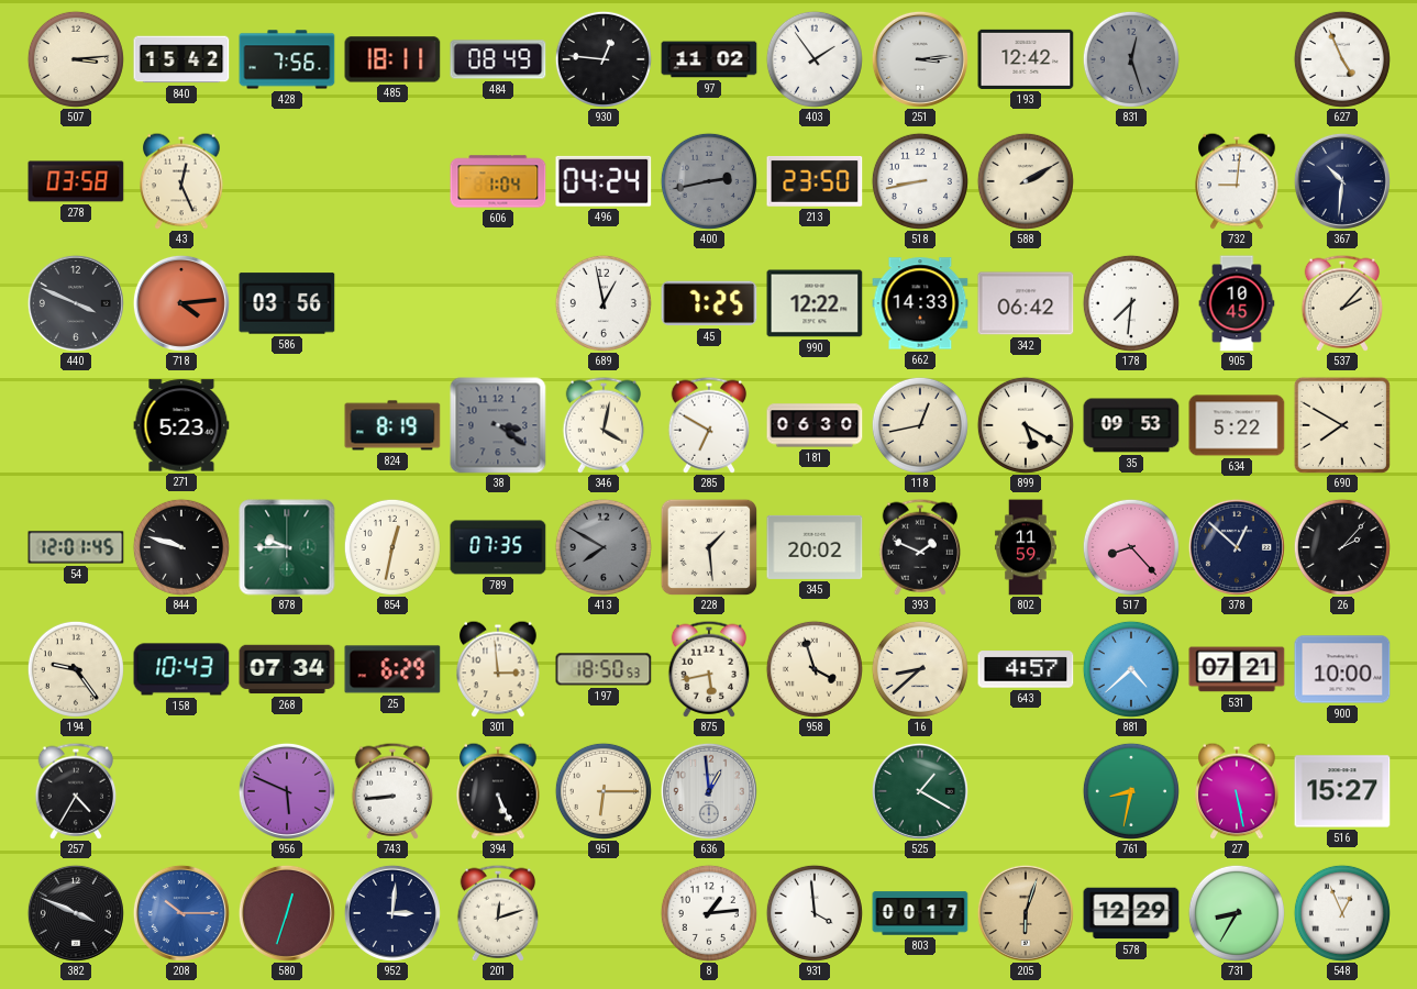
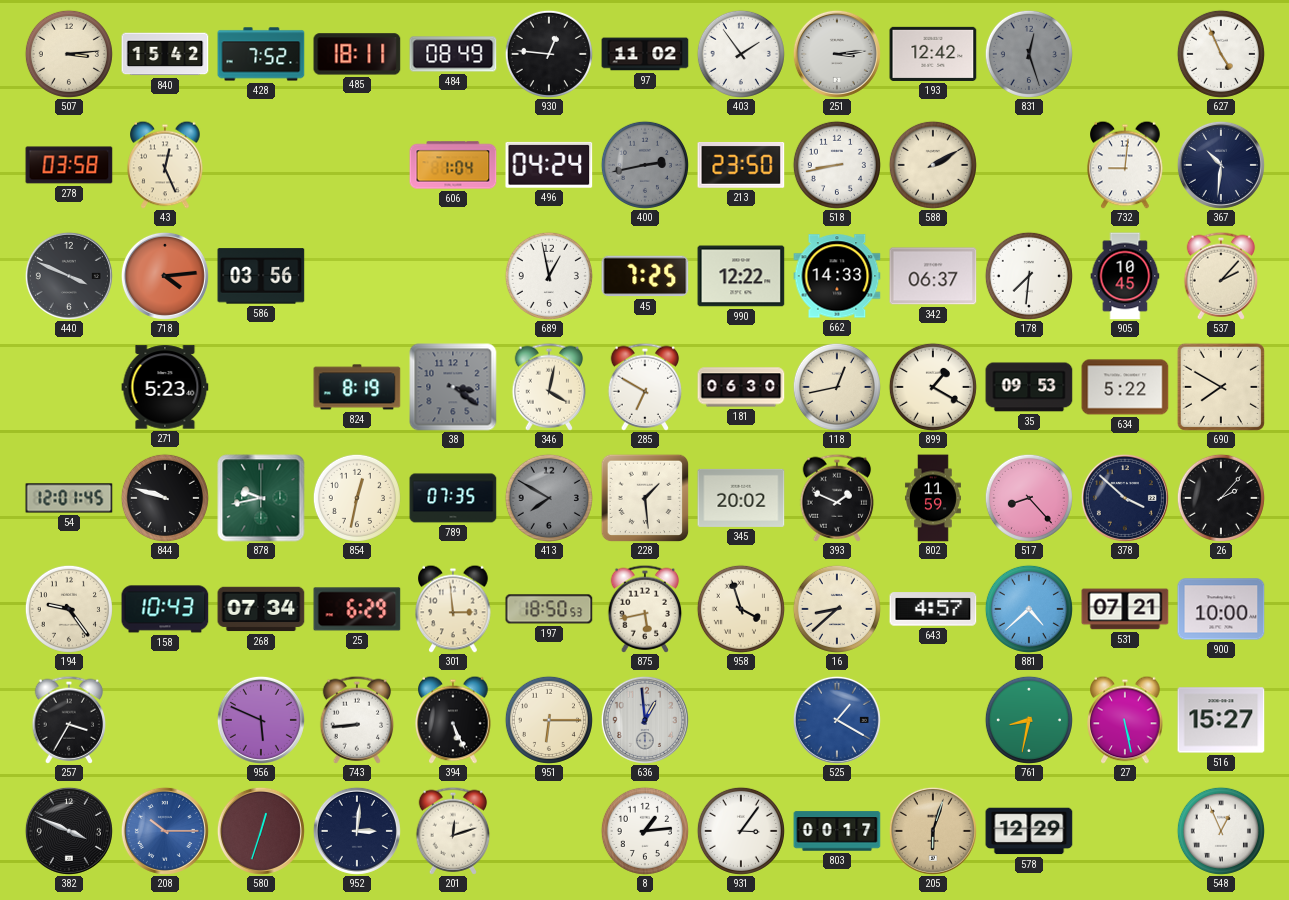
428: 7:56 -> 7:52 (261, 54)
342: 06:42 -> 06:37 (933, 276)
899: 5:20 -> 1:20 (933, 387)
878: 9:45 -> 9:43 (261, 498)
378: 12:52 -> 3:52 (1125, 498)
257: 4:35 -> 3:35 (69, 720)
525 dial: green -> blue (837, 720)
931: 3:59 -> 3:06 (741, 831)
731: 8:35 -> none (1237, 913)
